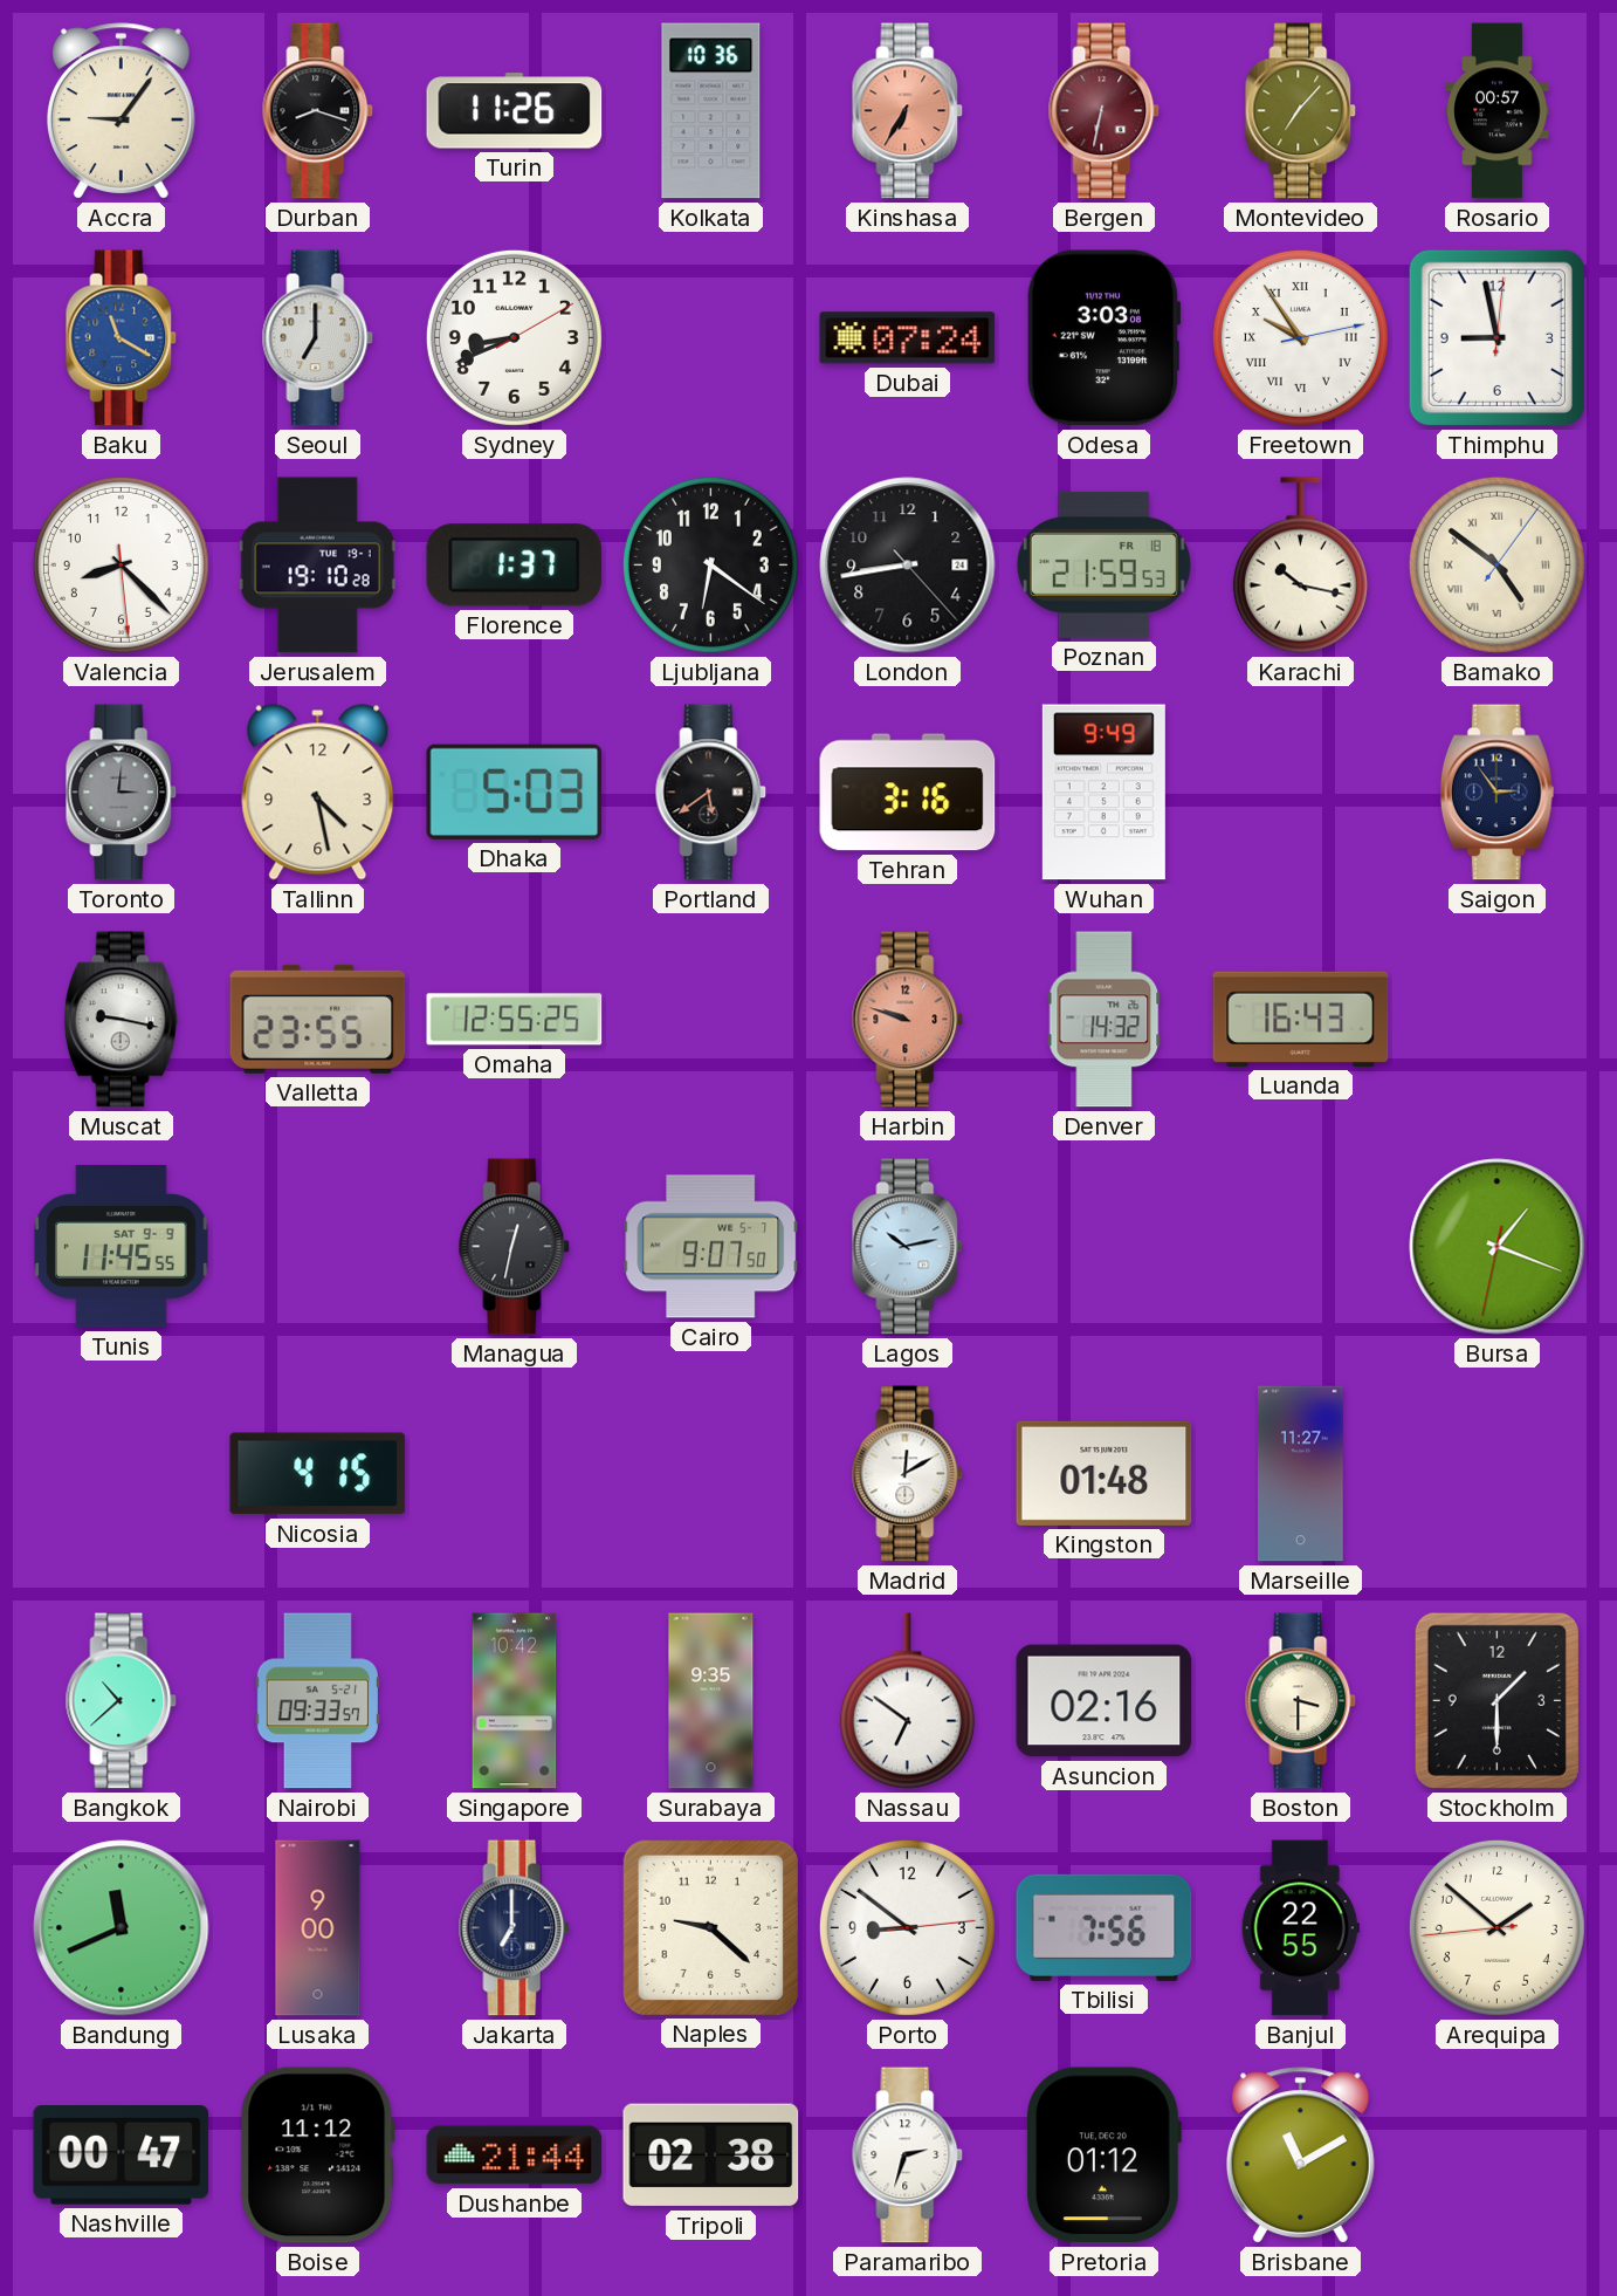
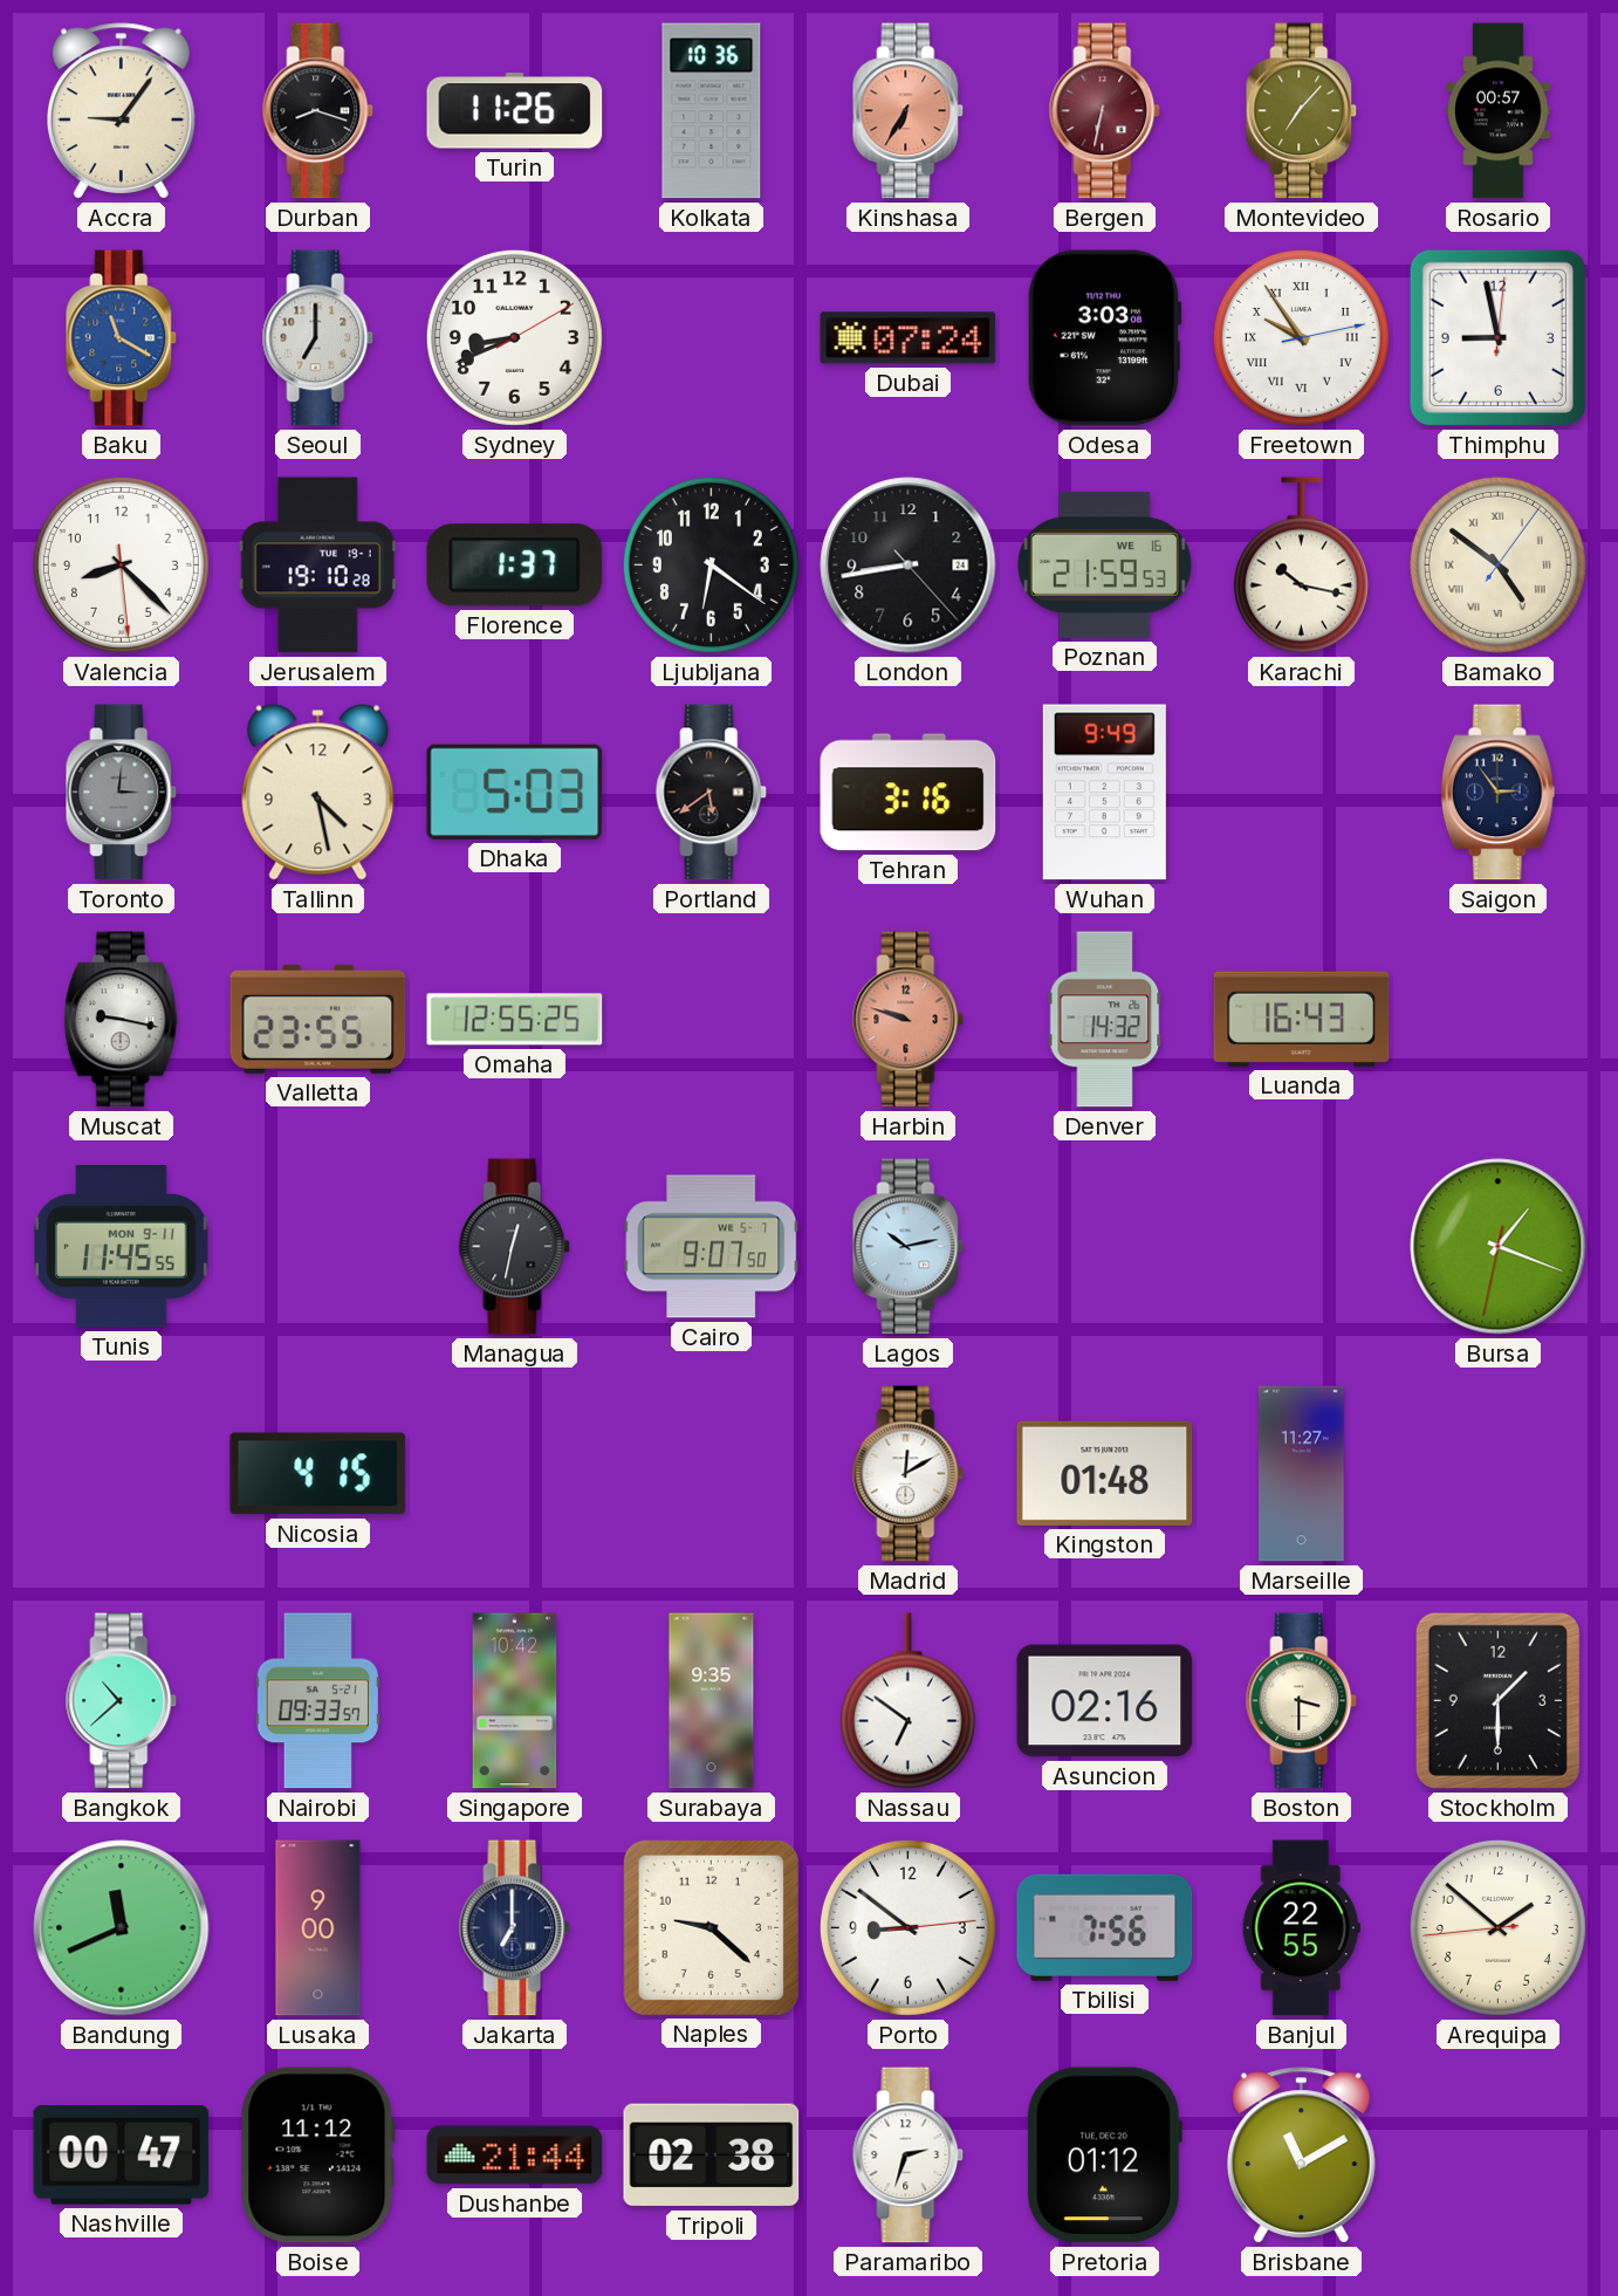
Poznan date: FR 18 -> WE 16 (1104, 564)
Tunis date: SAT 9-9 -> MON 9-11 (122, 1247)
